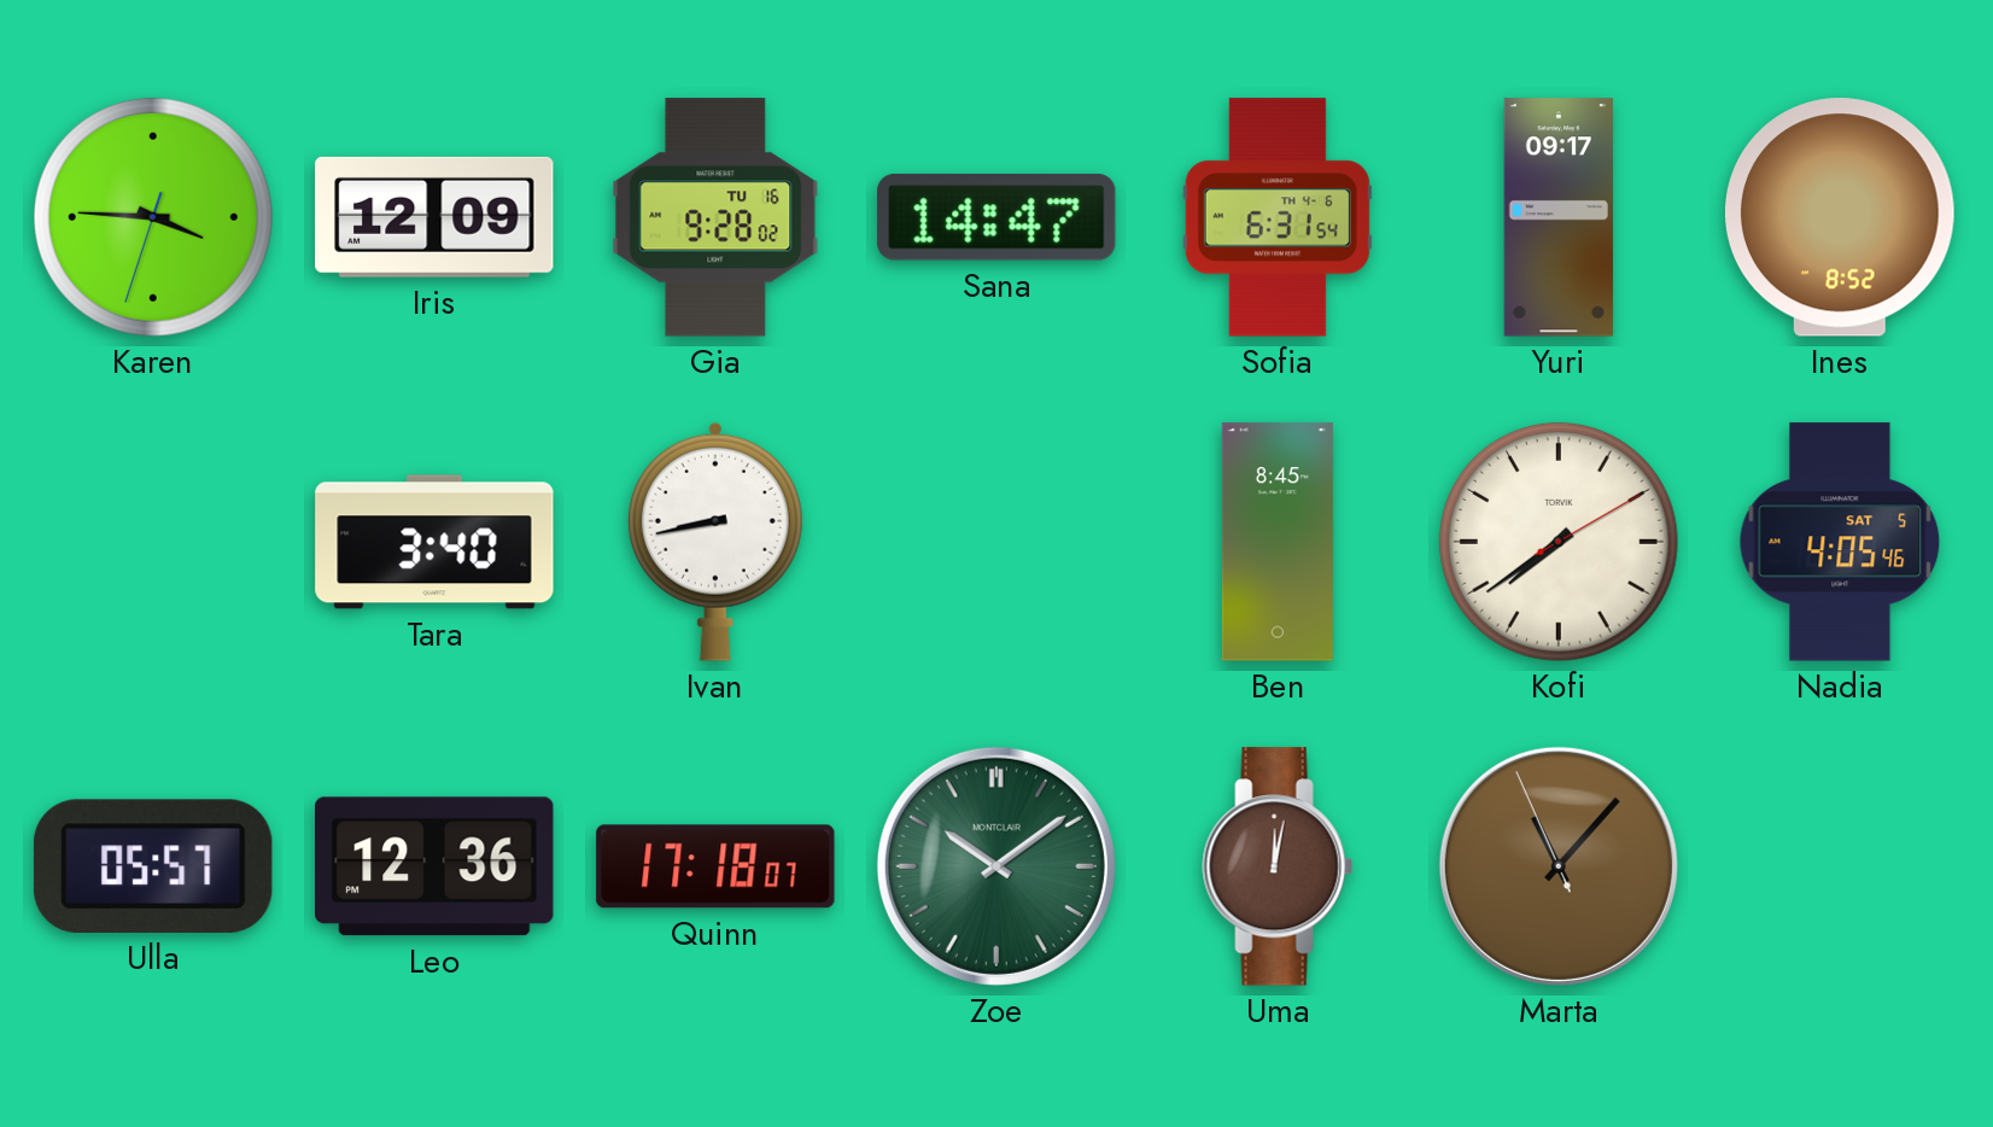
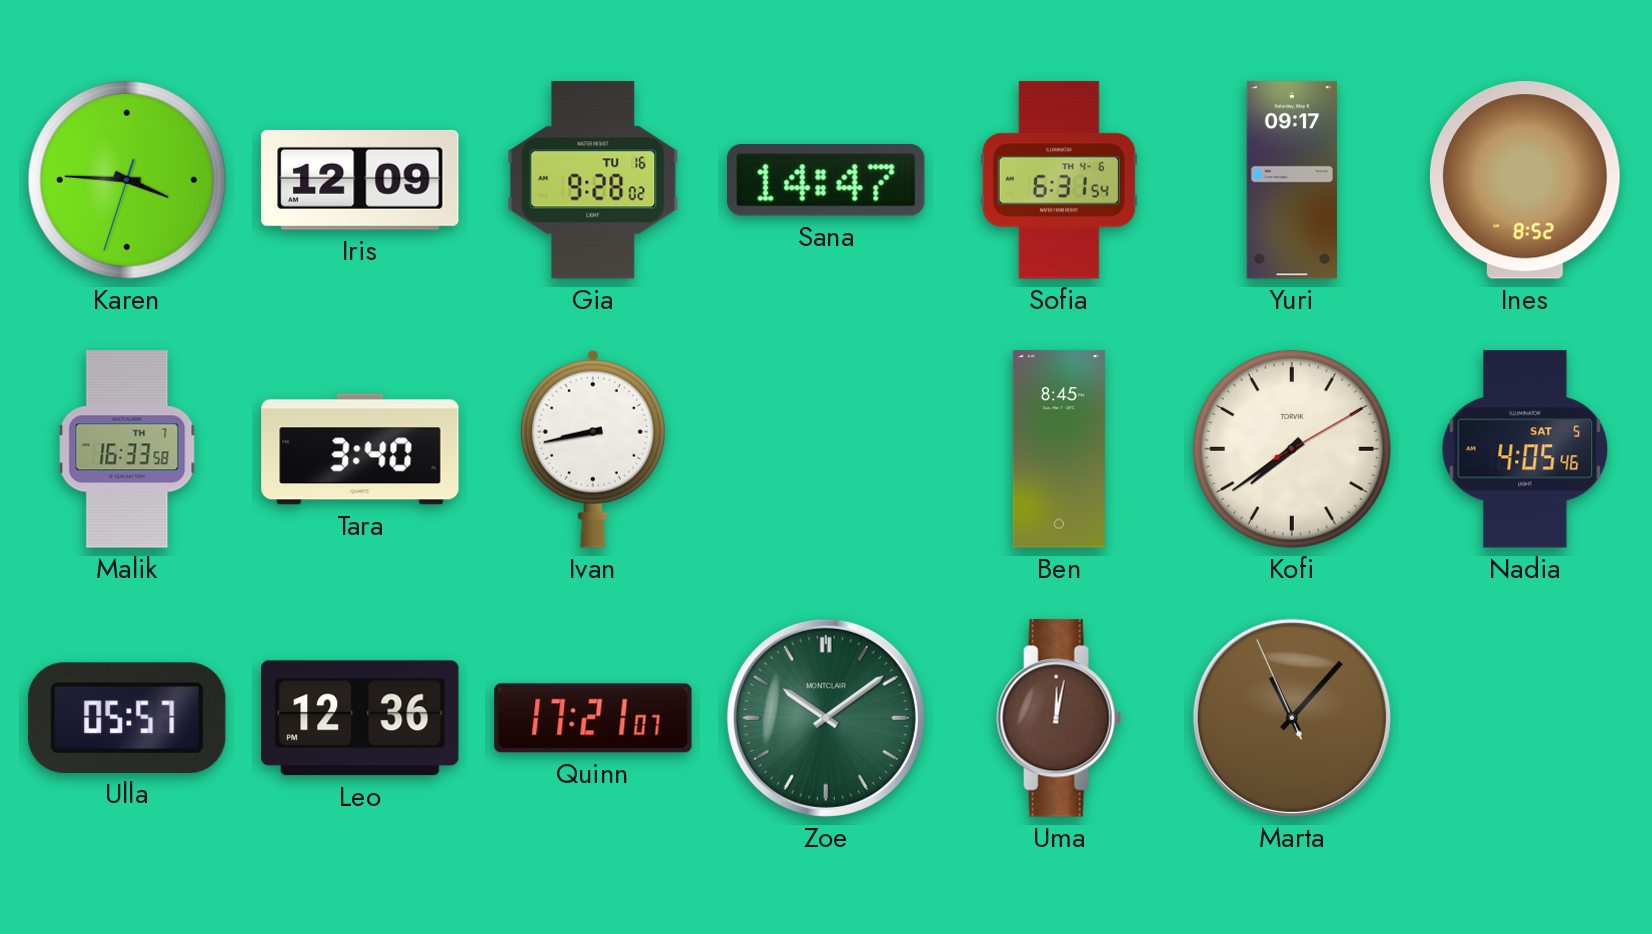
Malik: none -> 16:33 (127, 449)
Quinn: 17:18 -> 17:21 (593, 718)
